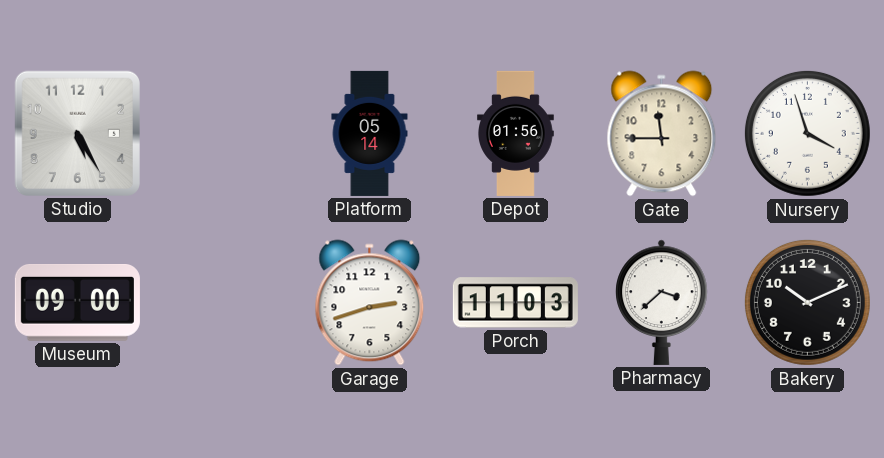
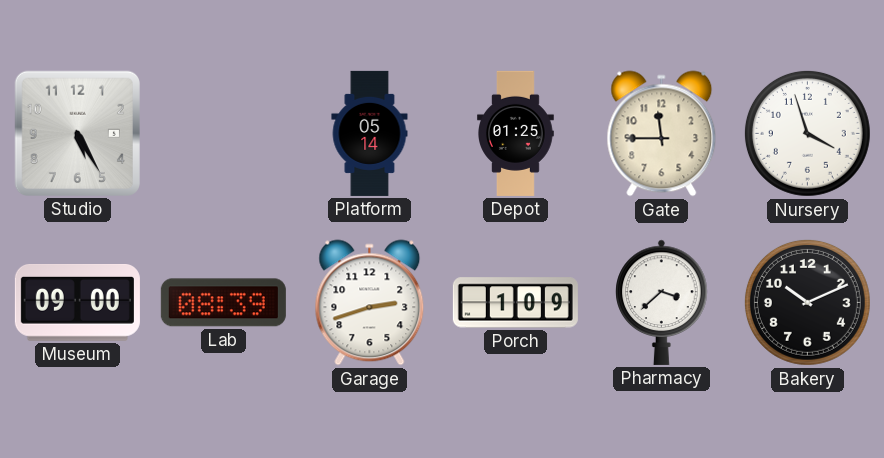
Depot: 01:56 -> 01:25 (516, 133)
Lab: none -> 08:39 (223, 303)
Porch: 11:03 -> 1:09 (515, 303)
